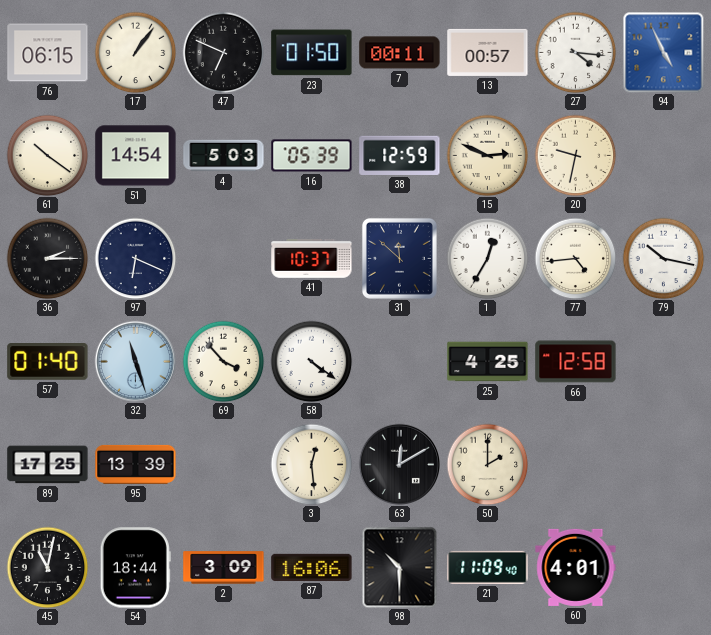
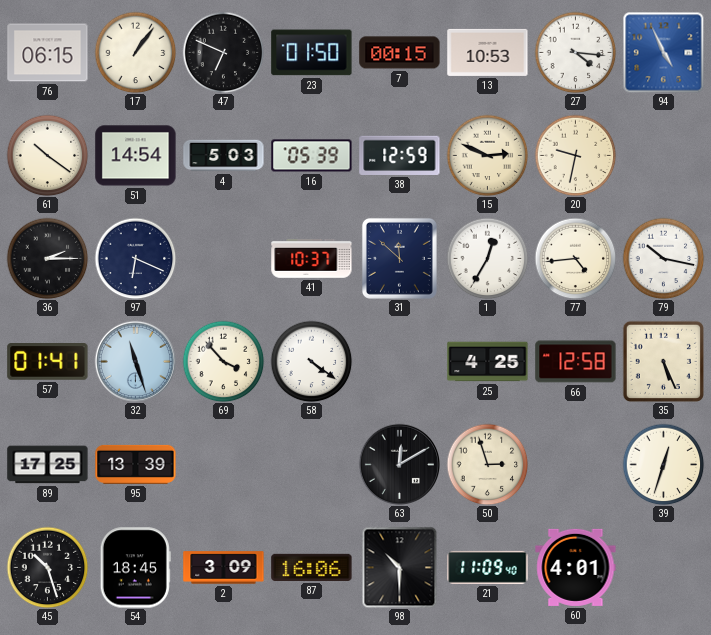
7: 00:11 -> 00:15 (400, 53)
13: 00:57 -> 10:53 (488, 52)
57: 01:40 -> 01:41 (48, 362)
35: none -> 5:26 (663, 361)
3: 12:29 -> none (311, 464)
50: 2:00 -> 2:57 (487, 464)
39: none -> 12:33 (663, 464)
45: 11:02 -> 10:27 (47, 567)
54: 18:44 -> 18:45 (135, 568)
